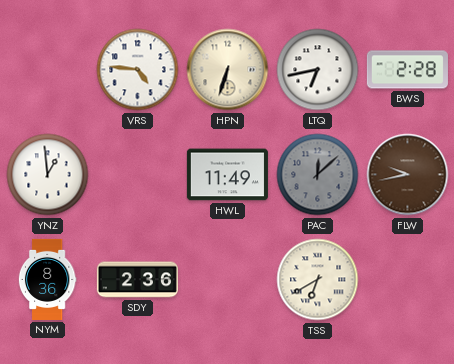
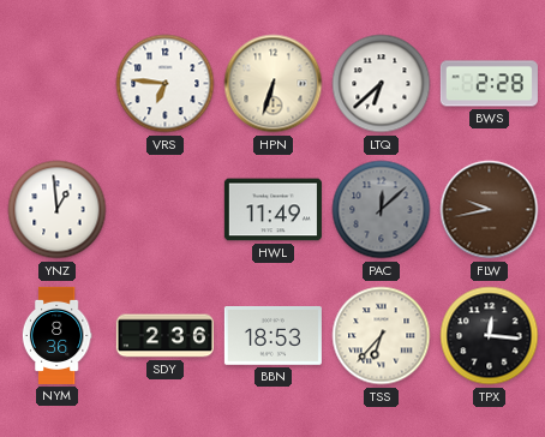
VRS: 4:46 -> 6:46 (166, 84)
LTQ: 6:43 -> 6:38 (382, 84)
BBN: none -> 18:53 (272, 336)
TSS: 6:40 -> 6:37 (382, 336)
TPX: none -> 12:16 (490, 336)
